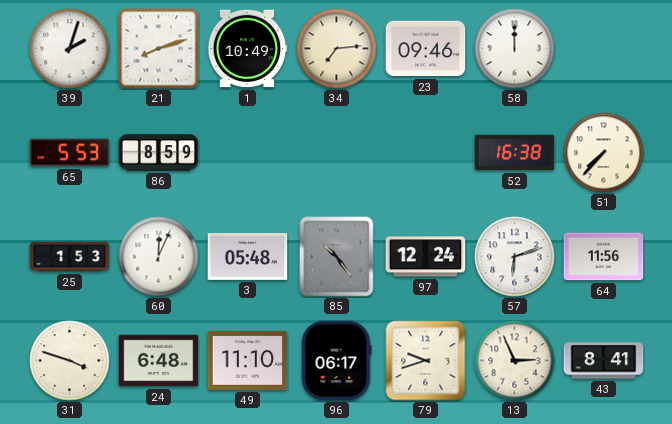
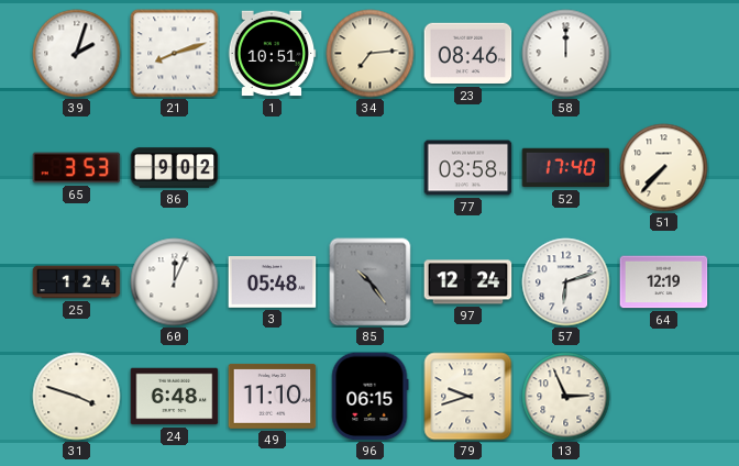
1: 10:49 -> 10:51 (272, 54)
23: 09:46 -> 08:46 (468, 54)
65: 5:53 -> 3:53 (77, 168)
86: 8:59 -> 9:02 (175, 168)
77: none -> 03:58 (468, 168)
52: 16:38 -> 17:40 (566, 168)
25: 1:53 -> 1:24 (77, 282)
64: 11:56 -> 12:19 (664, 282)
96: 06:17 -> 06:15 (369, 397)
43: 8:41 -> none (604, 361)
